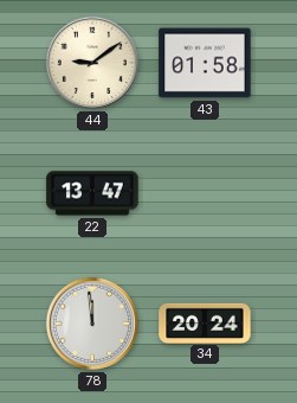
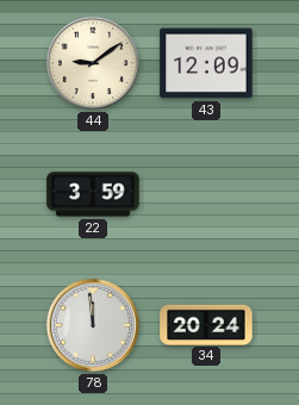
43: 01:58 -> 12:09 (206, 63)
22: 13:47 -> 3:59 (93, 194)
